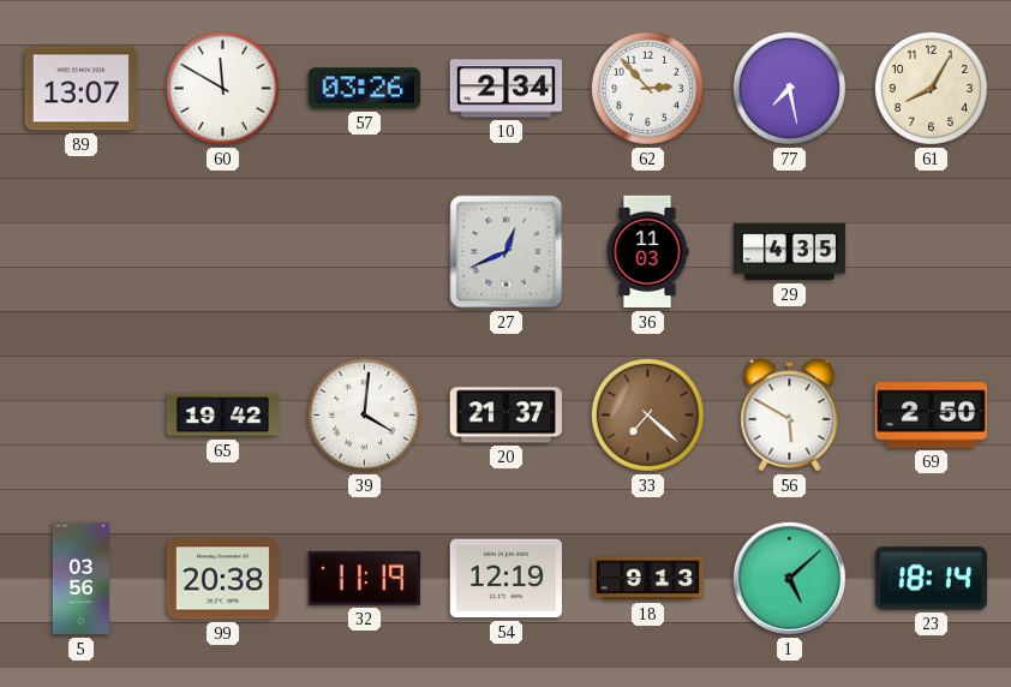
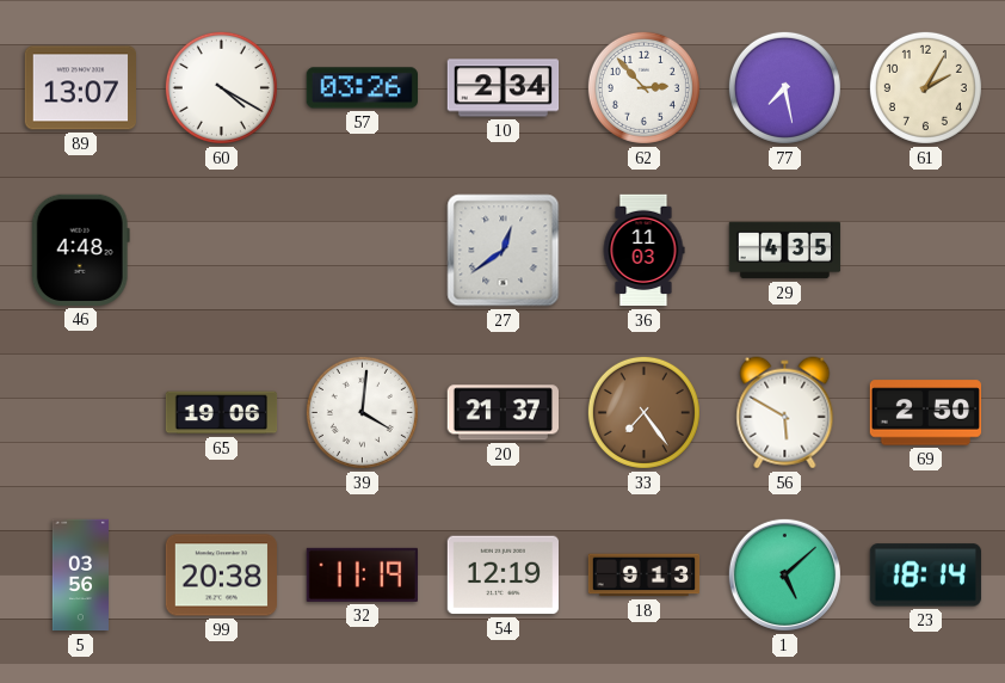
60: 11:50 -> 4:20 (221, 87)
61: 8:05 -> 2:05 (925, 87)
46: none -> 4:48 (80, 250)
27: 12:41 -> 12:39 (504, 251)
65: 19:42 -> 19:06 (222, 413)
33: 7:22 -> 7:24 (643, 412)
